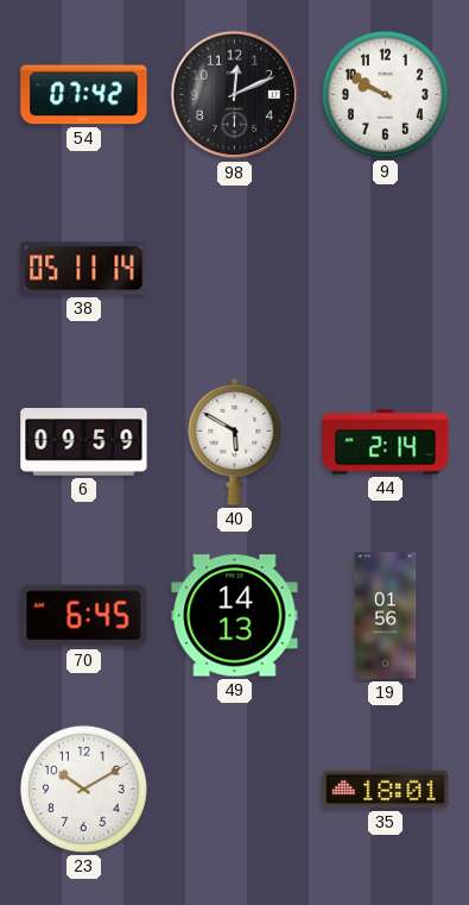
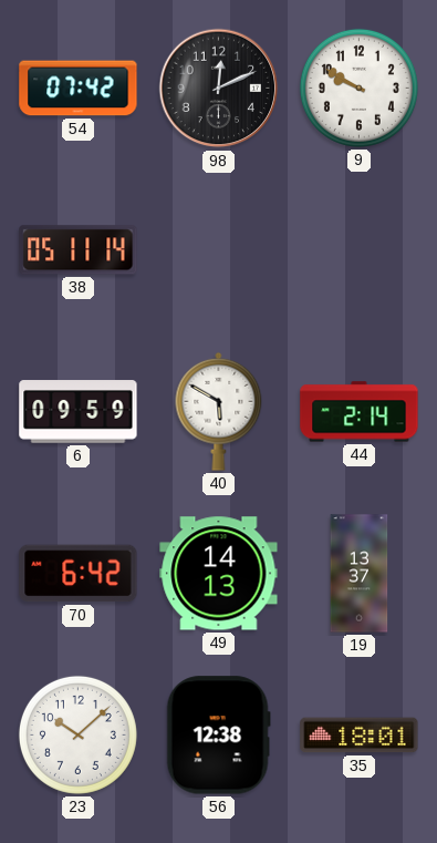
70: 6:45 -> 6:42 (79, 574)
19: 01:56 -> 13:37 (360, 574)
23: 10:10 -> 10:08 (77, 734)
56: none -> 12:38 (218, 736)
